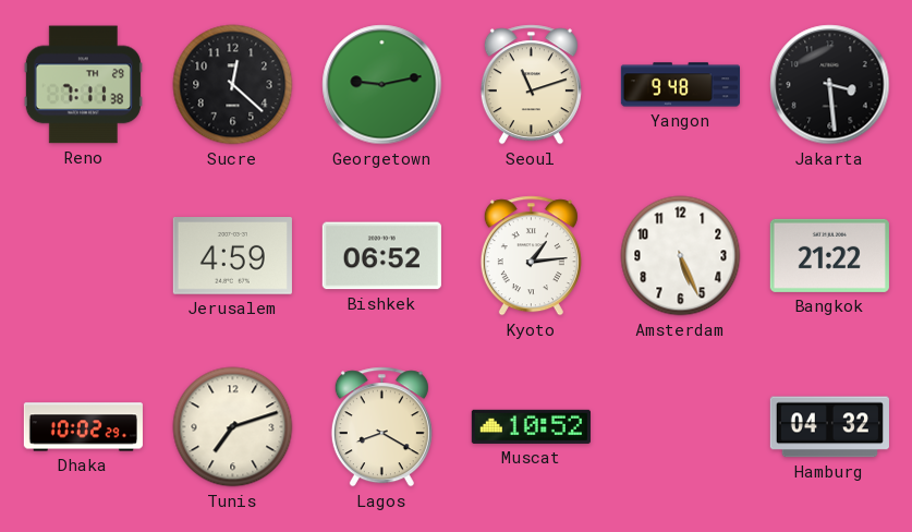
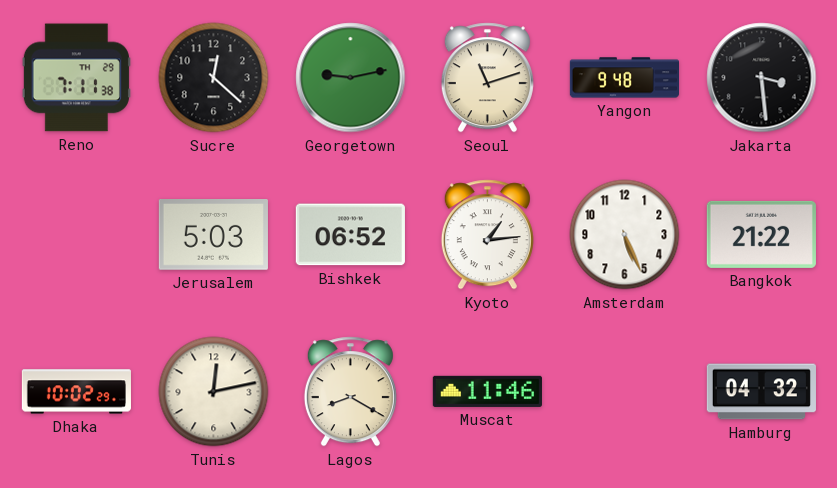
Jerusalem: 4:59 -> 5:03 (213, 235)
Tunis: 7:12 -> 12:13 (214, 392)
Muscat: 10:52 -> 11:46 (487, 391)
